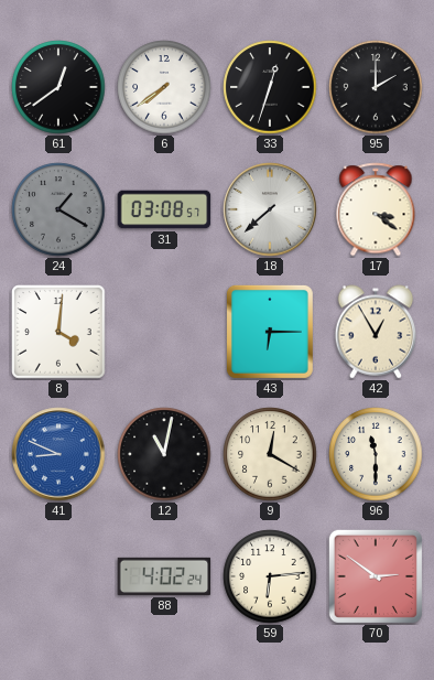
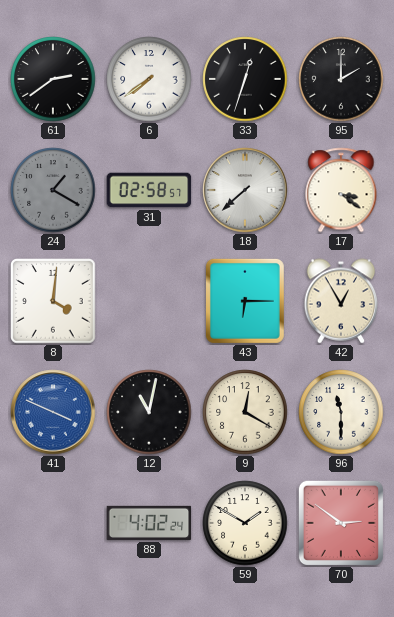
61: 12:39 -> 2:39 (53, 79)
31: 03:08 -> 02:58 (149, 190)
41: 8:49 -> 3:49 (53, 412)
59: 6:14 -> 1:50 (245, 523)
